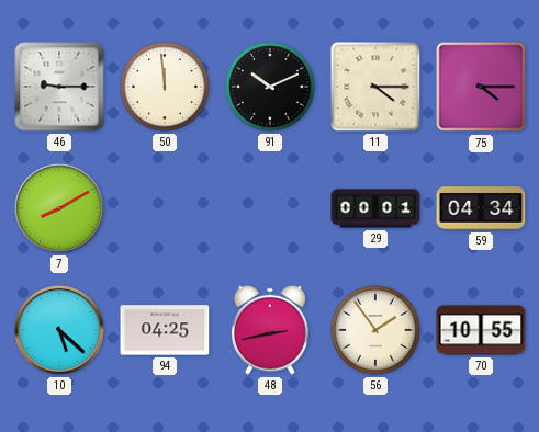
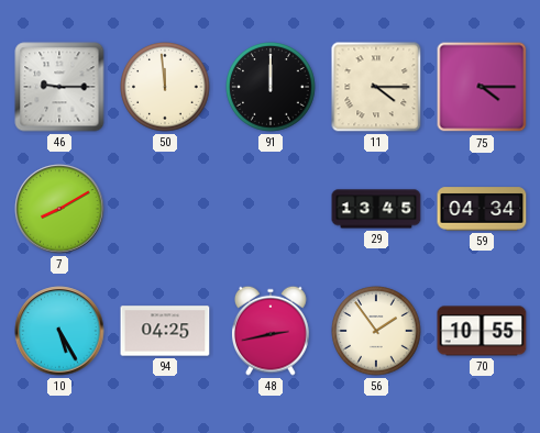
91: 10:11 -> 12:00 (271, 87)
29: 00:01 -> 13:45 (376, 209)
10: 5:22 -> 5:25 (59, 331)
